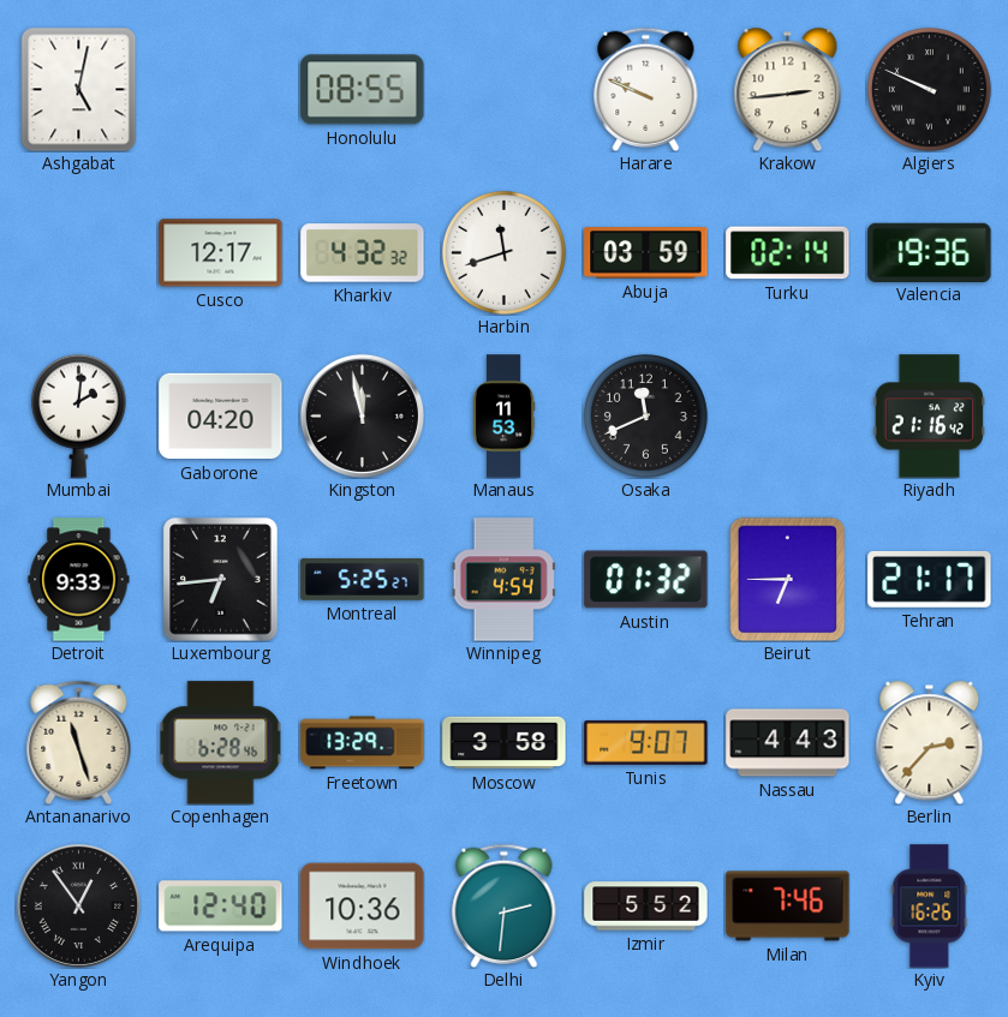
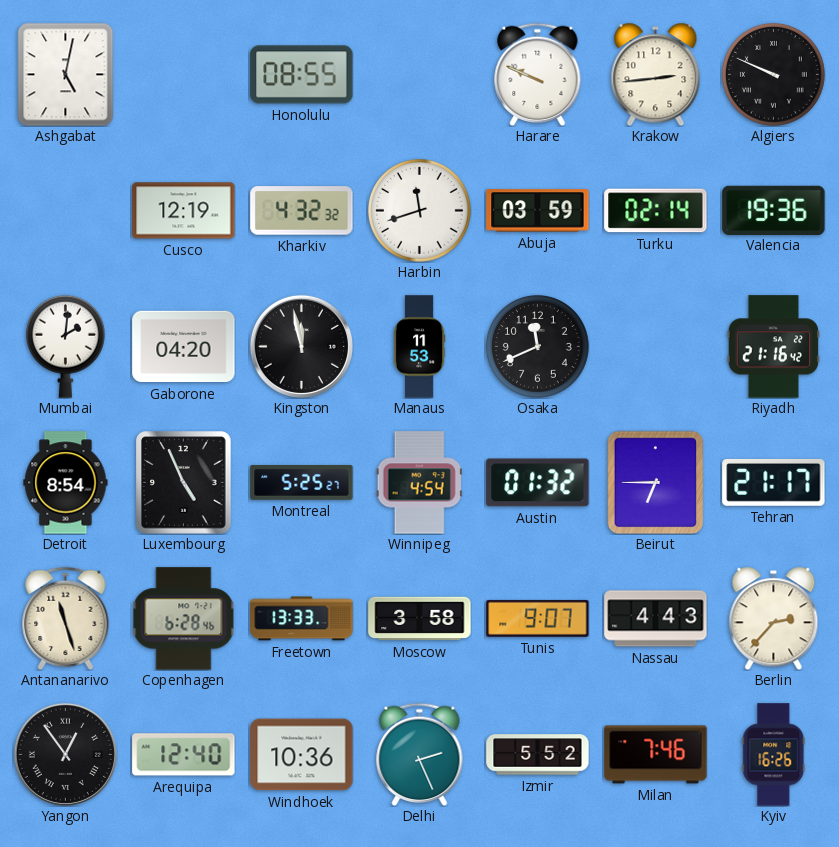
Cusco: 12:17 -> 12:19 (184, 211)
Detroit: 9:33 -> 8:54 (66, 483)
Luxembourg: 6:44 -> 4:56 (184, 483)
Freetown: 13:29 -> 13:33 (302, 619)
Delhi: 2:31 -> 2:26 (420, 754)
